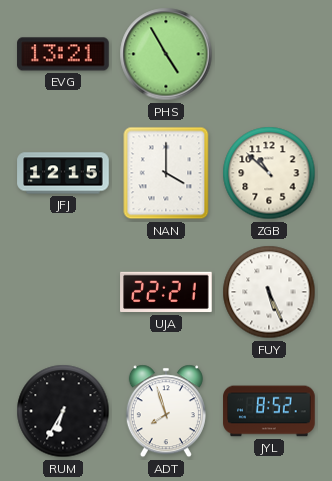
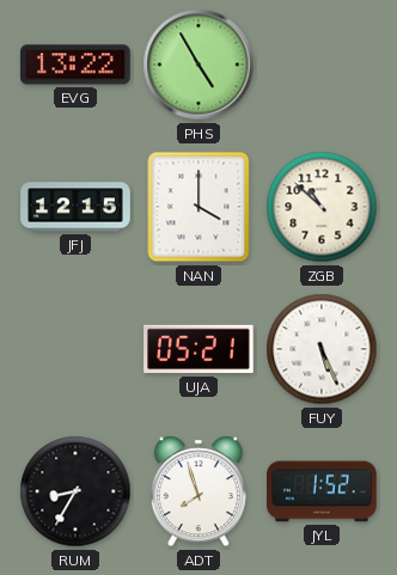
EVG: 13:21 -> 13:22 (75, 65)
UJA: 22:21 -> 05:21 (198, 349)
RUM: 6:35 -> 8:35 (75, 491)
JYL: 8:52 -> 1:52 (322, 491)
